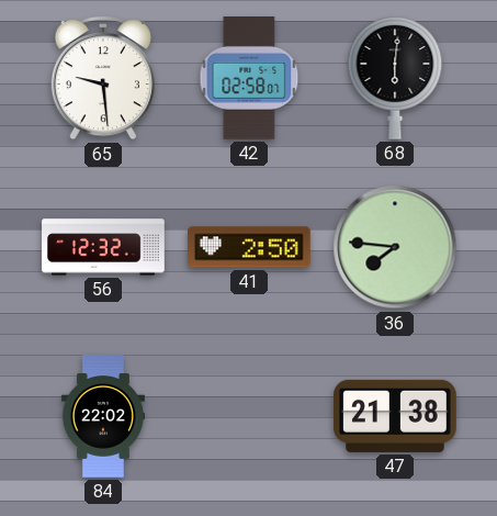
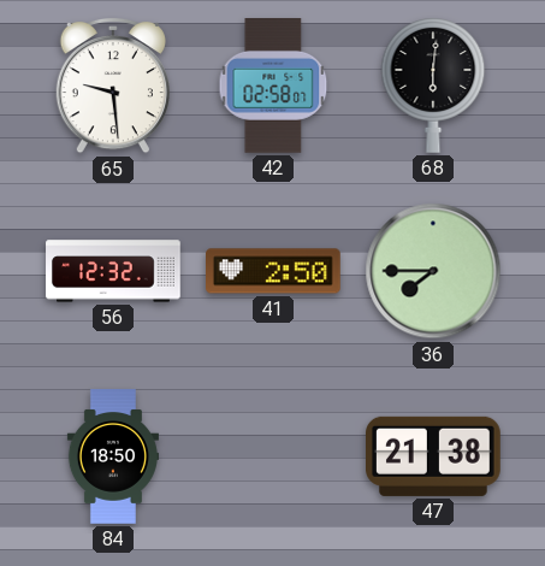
36: 7:46 -> 7:45 (433, 271)
84: 22:02 -> 18:50 (113, 456)
